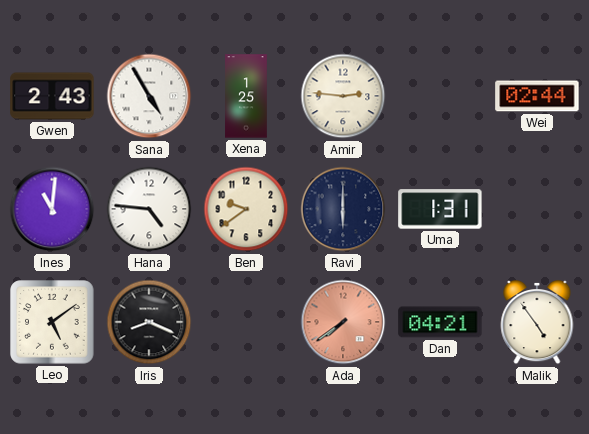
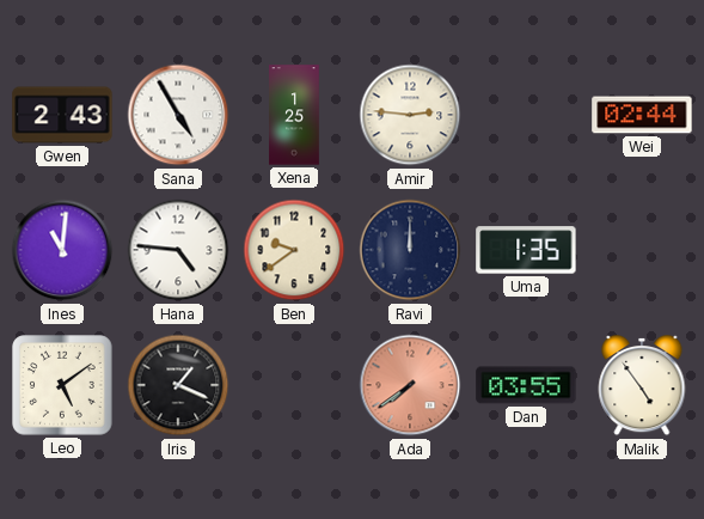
Ravi: 6:00 -> 12:00 (410, 250)
Uma: 1:31 -> 1:35 (526, 250)
Iris: 8:19 -> 1:19 (178, 385)
Dan: 04:21 -> 03:55 (526, 385)
